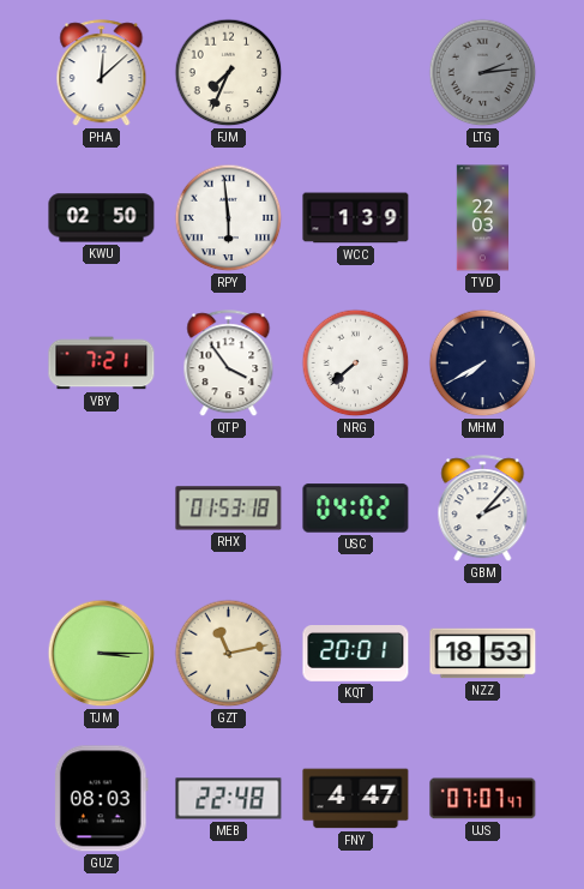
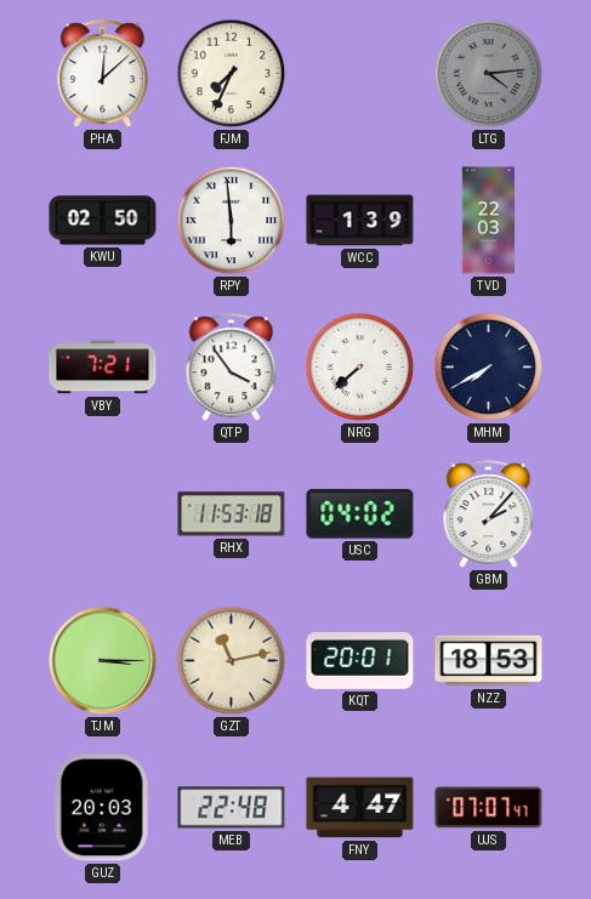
LTG: 2:14 -> 4:14 (489, 74)
RHX: 01:53 -> 11:53 (232, 514)
GUZ: 08:03 -> 20:03 (102, 808)
